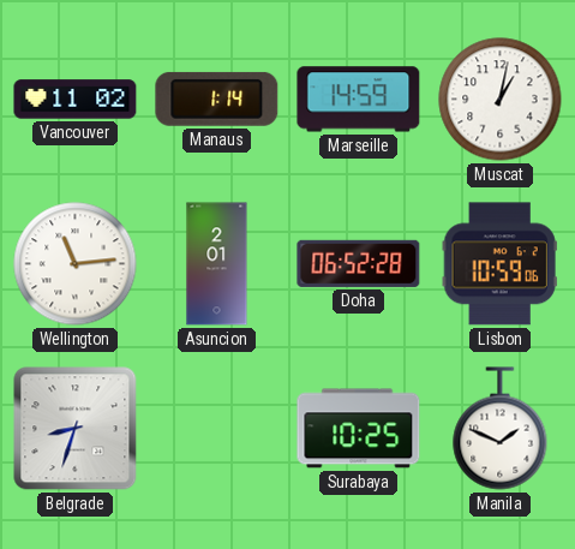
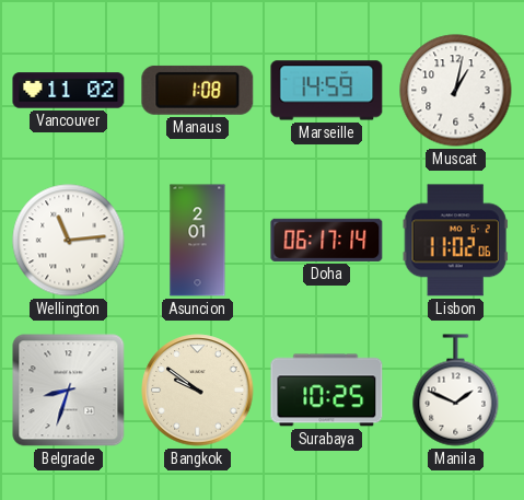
Manaus: 1:14 -> 1:08 (198, 90)
Doha: 06:52 -> 06:17 (327, 240)
Lisbon: 10:59 -> 11:02 (455, 241)
Bangkok: none -> 9:51 (198, 391)
